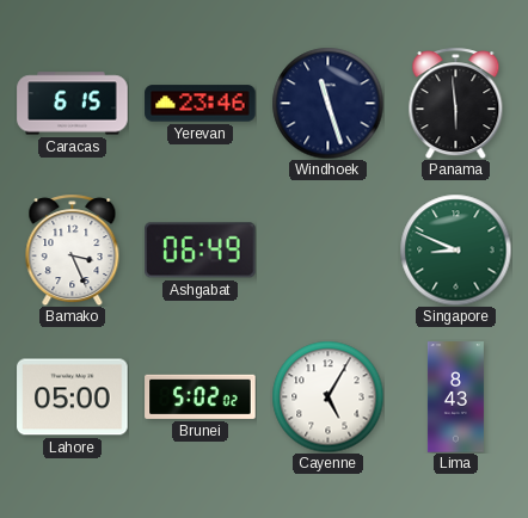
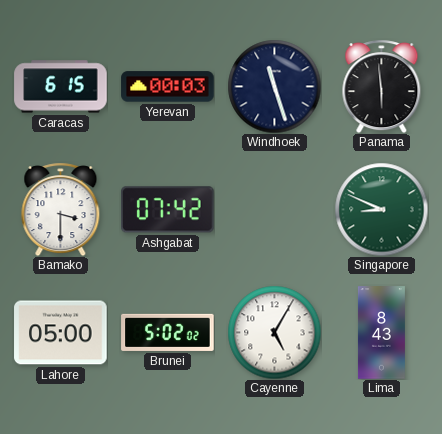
Yerevan: 23:46 -> 00:03 (168, 87)
Bamako: 3:26 -> 3:30 (61, 209)
Ashgabat: 06:49 -> 07:42 (168, 210)
